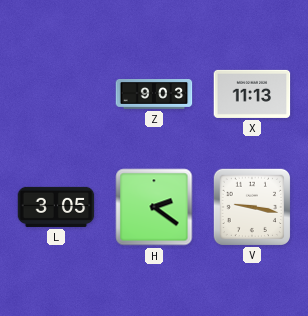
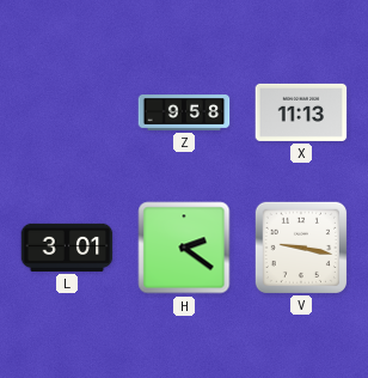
Z: 9:03 -> 9:58 (184, 114)
L: 3:05 -> 3:01 (67, 248)
